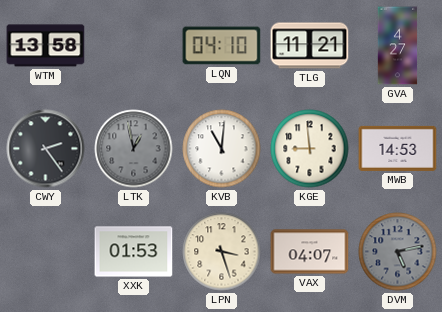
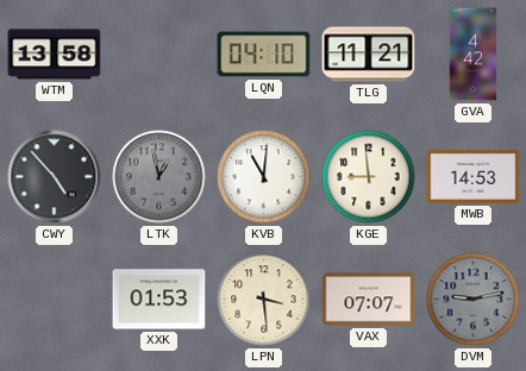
GVA: 4:27 -> 4:42 (474, 55)
CWY: 2:24 -> 4:53 (55, 177)
LPN: 3:27 -> 3:29 (264, 300)
VAX: 04:07 -> 07:07 (369, 300)
DVM: 5:13 -> 9:13 (474, 300)
